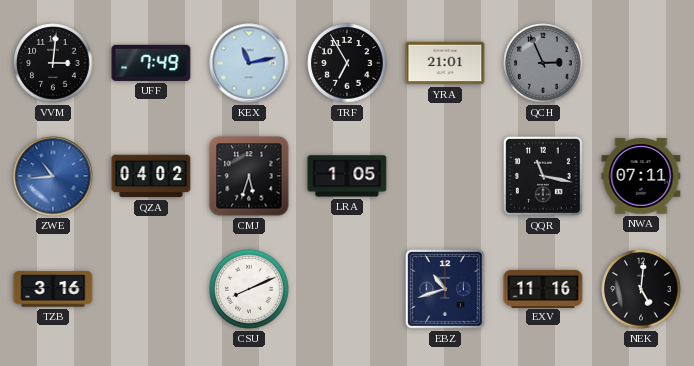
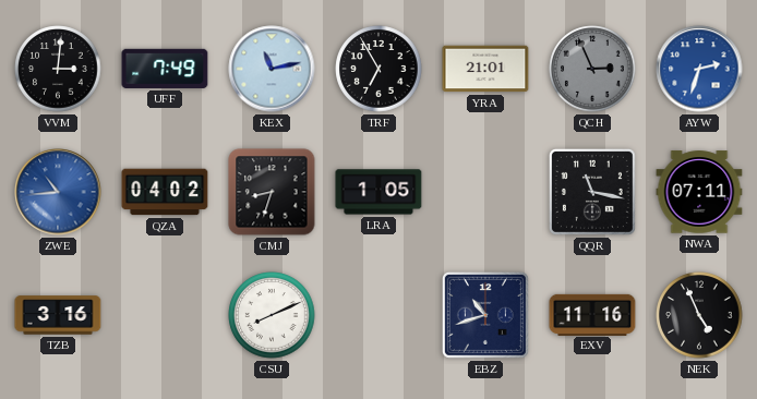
AYW: none -> 2:33 (699, 69)
CMJ: 5:33 -> 8:33 (272, 192)
NEK: 5:01 -> 4:56 (699, 315)
